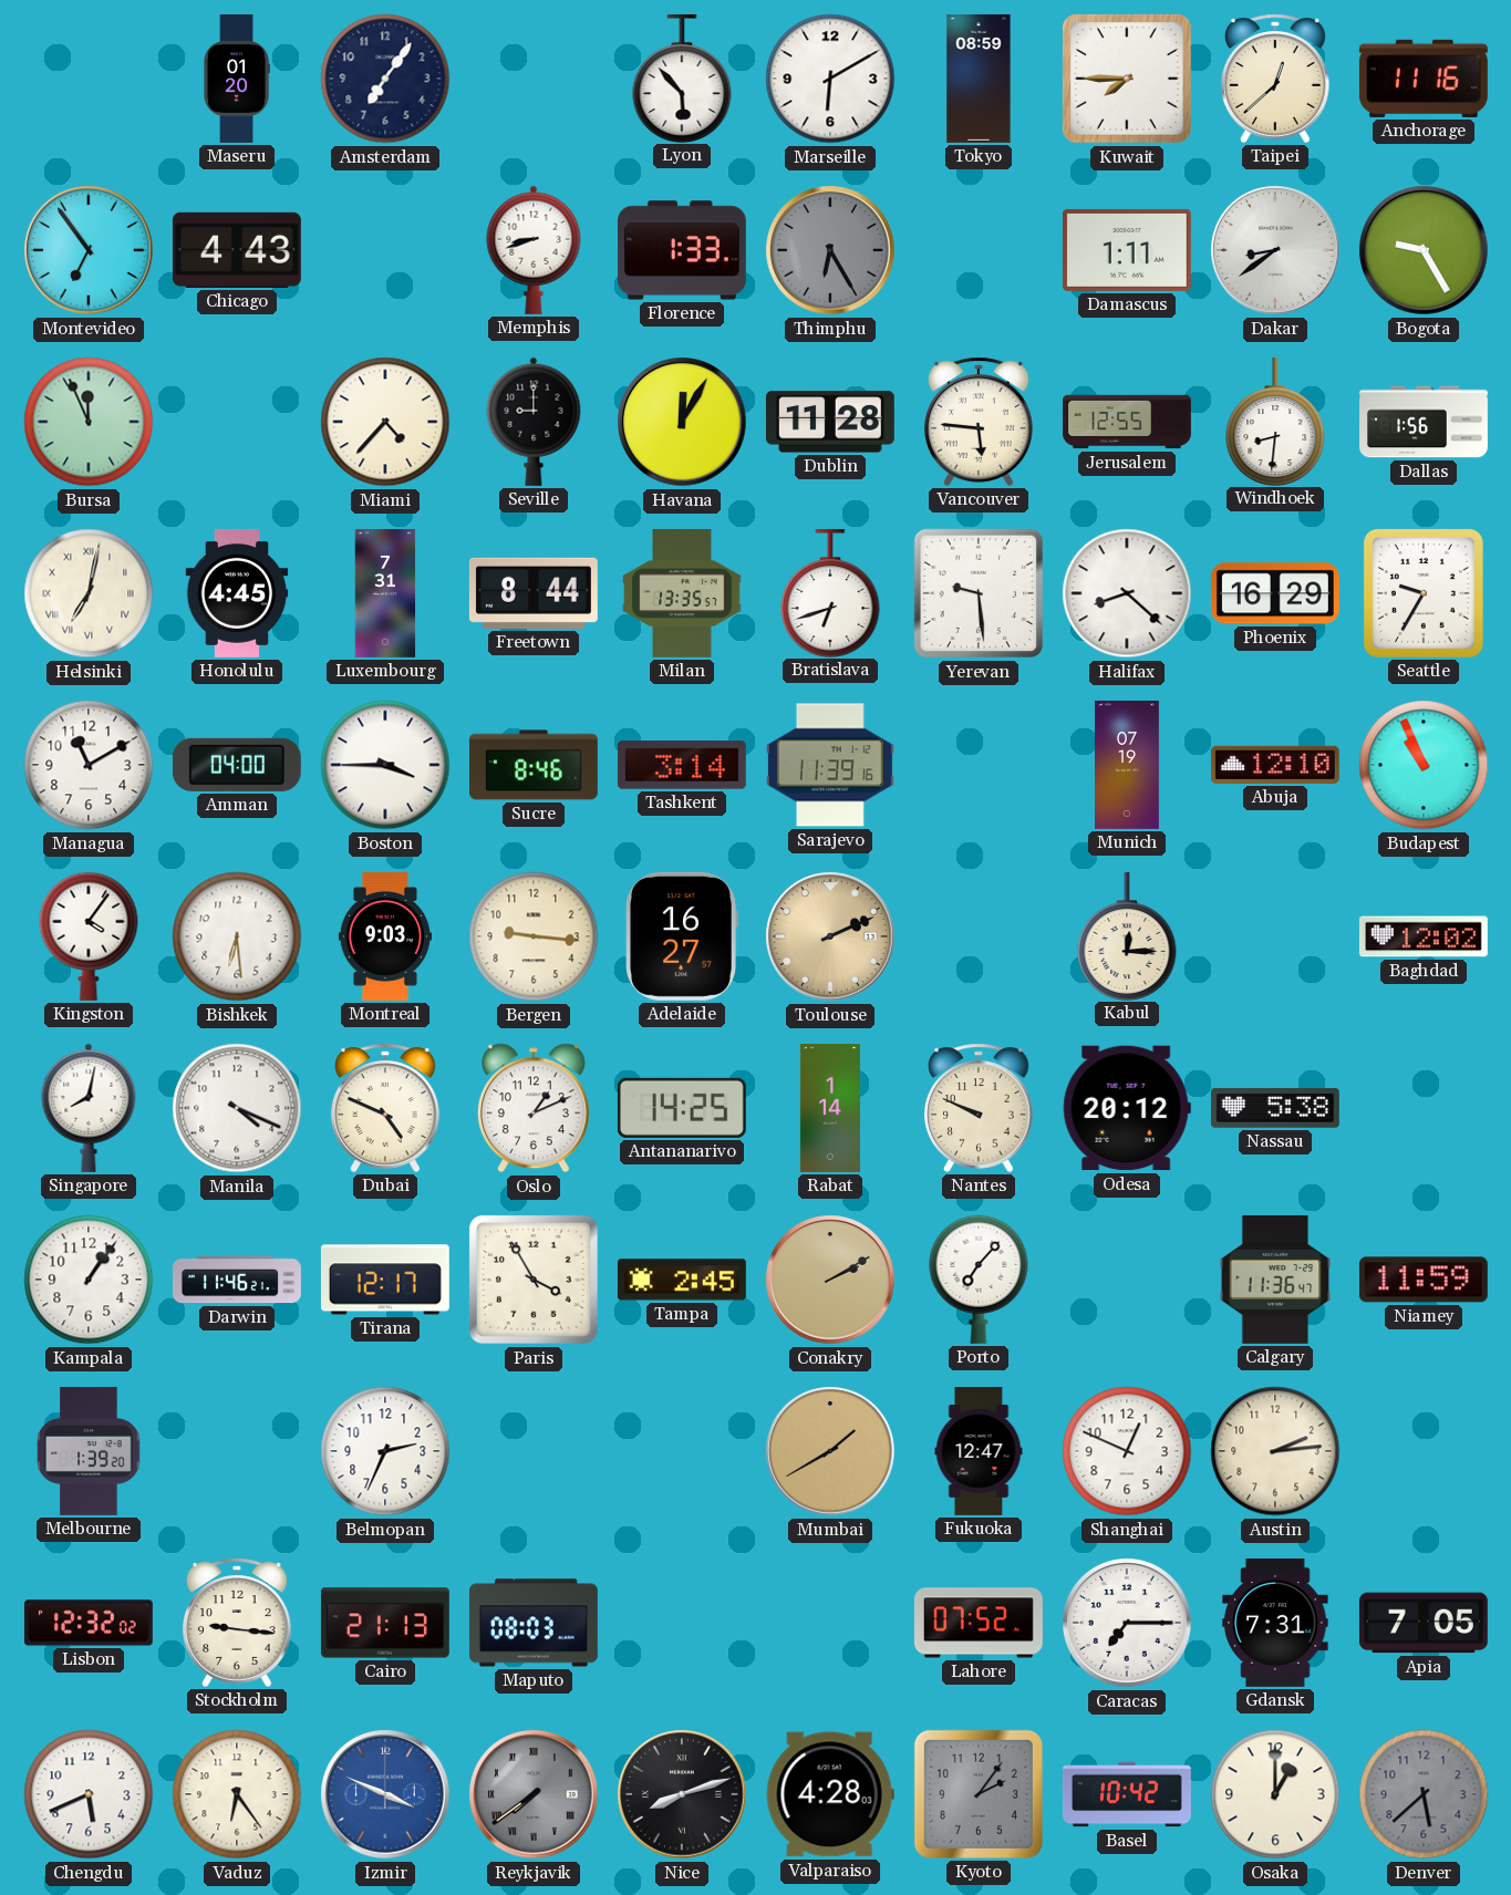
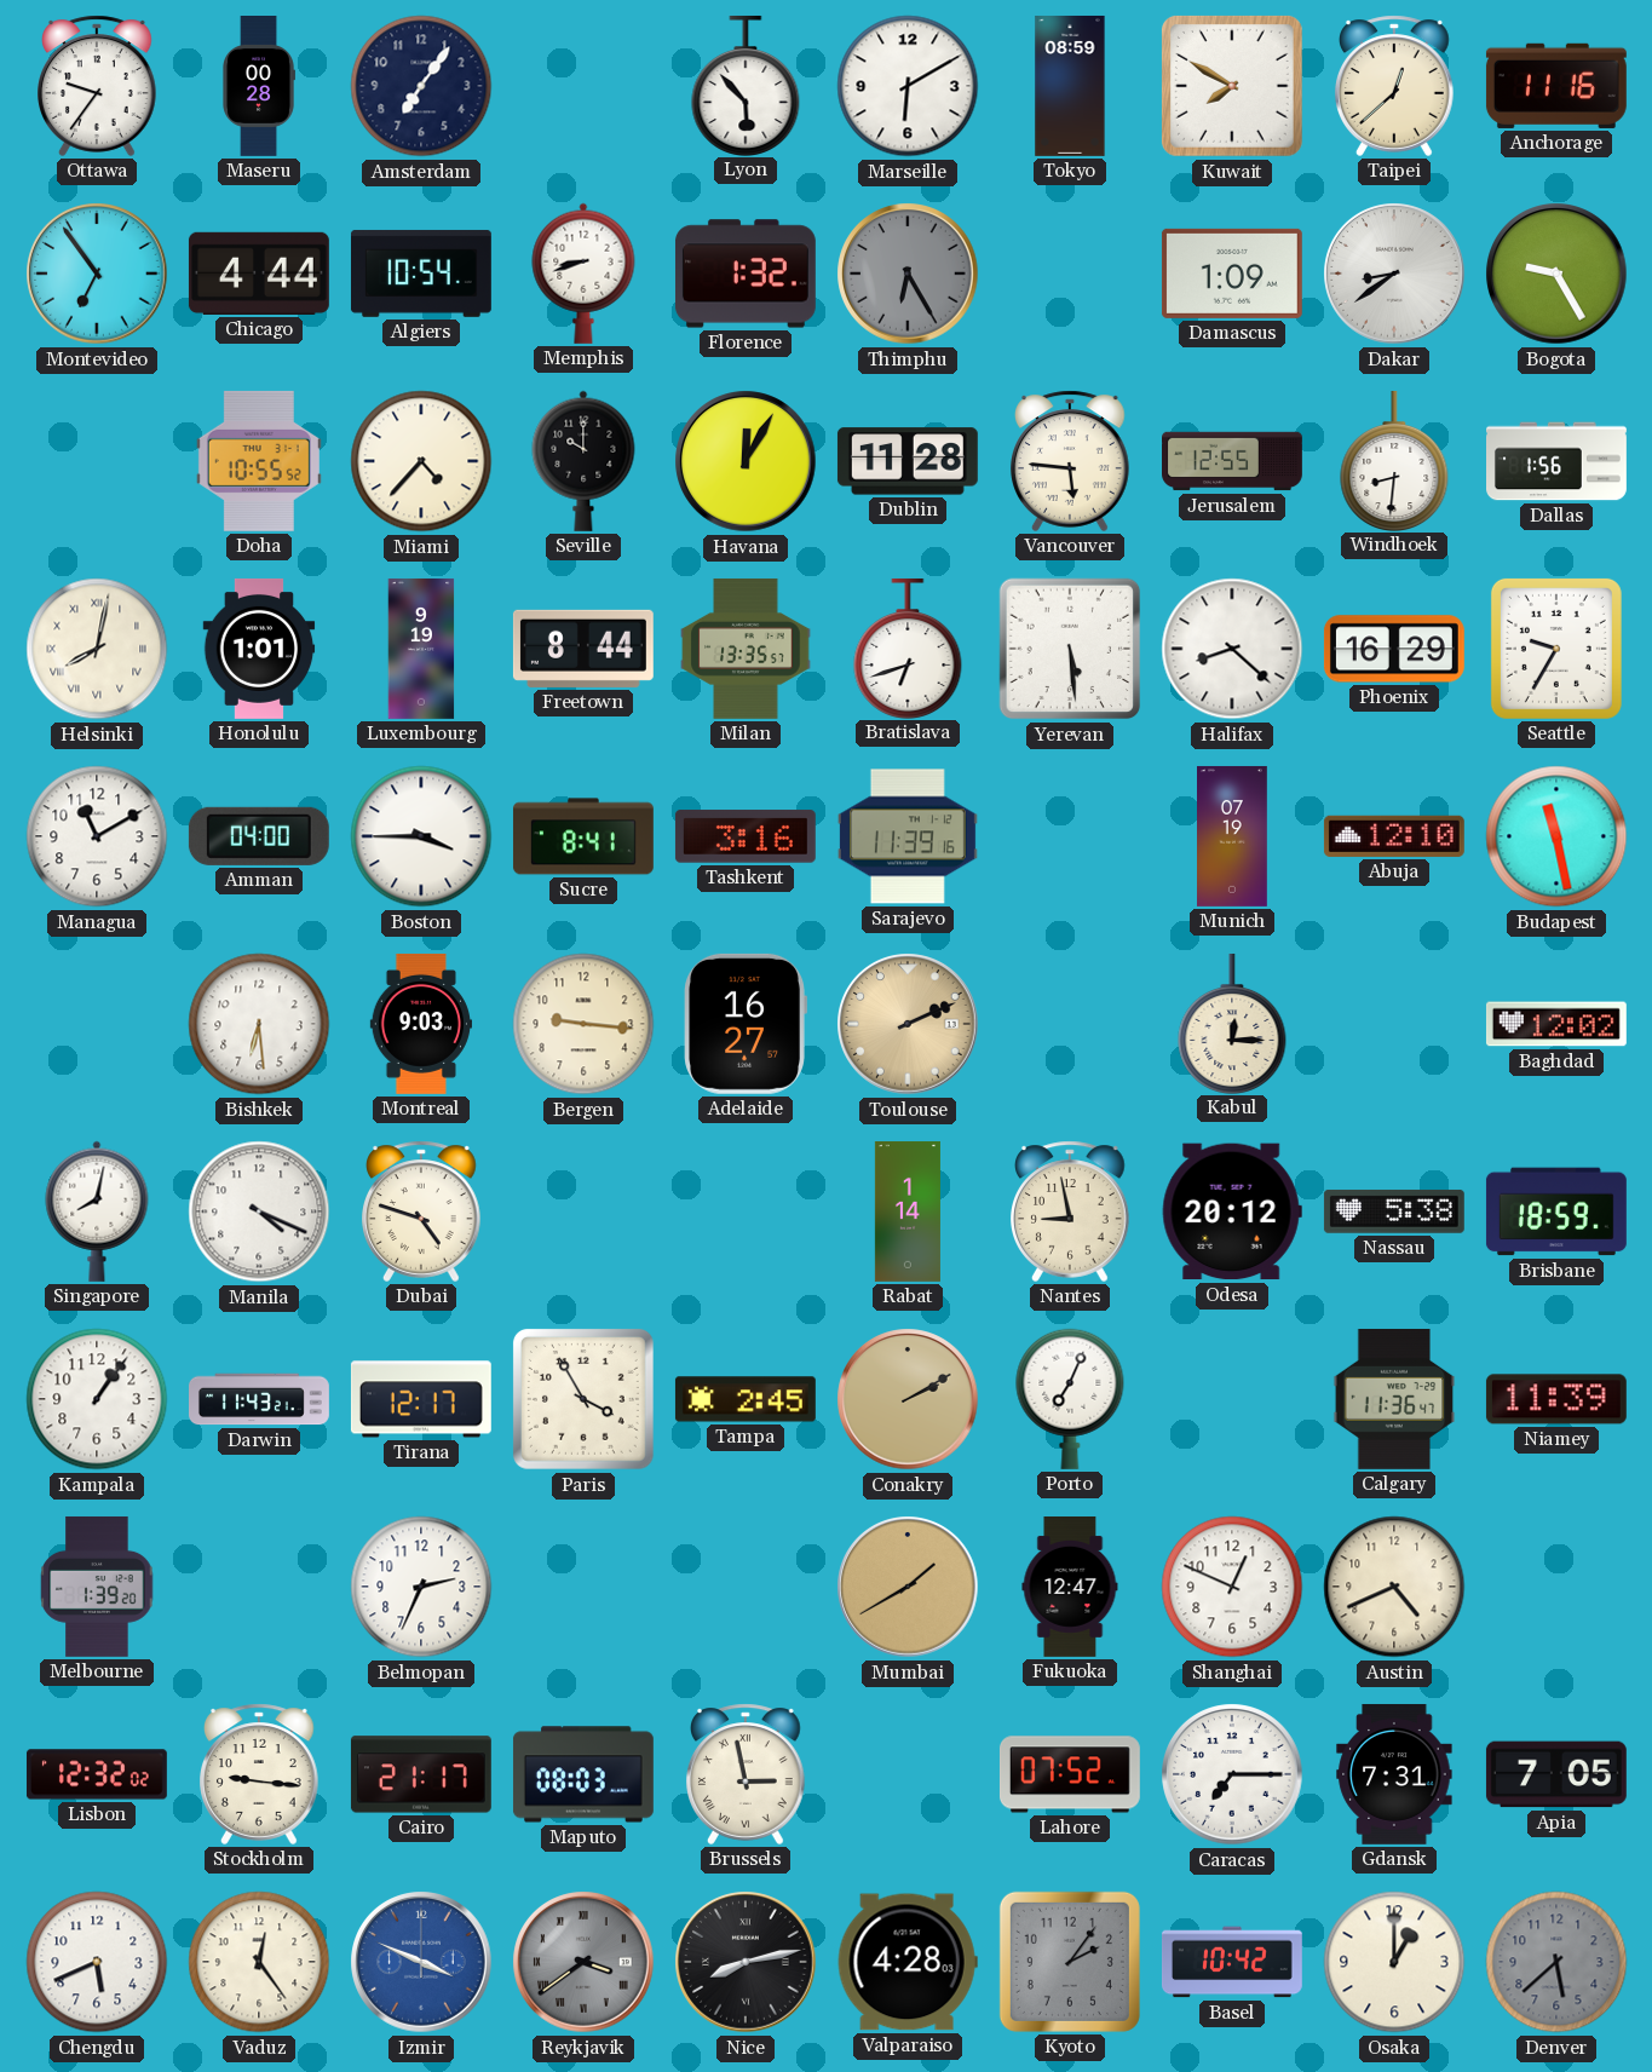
Ottawa: none -> 9:36 (98, 86)
Maseru: 01:20 -> 00:28 (259, 87)
Kuwait: 7:45 -> 7:50 (1232, 86)
Chicago: 4:43 -> 4:44 (259, 274)
Algiers: none -> 10:54 (421, 274)
Florence: 1:33 -> 1:32 (746, 274)
Damascus: 1:11 -> 1:09 (1232, 274)
Bursa: 11:56 -> none (89, 422)
Doha: none -> 10:55 (259, 461)
Seville: 9:00 -> 10:00 (583, 461)
Helsinki: 7:02 -> 8:02 (97, 649)
Honolulu: 4:45 -> 1:01 (259, 649)
Luxembourg: 7:31 -> 9:19 (421, 649)
Yerevan: 9:29 -> 5:29 (1070, 649)
Sucre: 8:46 -> 8:41 (583, 836)
Tashkent: 3:14 -> 3:16 (746, 836)
Budapest: 10:56 -> 11:28 (1556, 836)
Kingston: 4:06 -> none (89, 936)
Dubai: 4:49 -> 4:48 (422, 1211)
Oslo: 1:11 -> none (534, 1108)
Antananarivo: 14:25 -> none (682, 1108)
Nantes: 9:49 -> 8:58 (1071, 1211)
Brisbane: none -> 18:59 (1556, 1211)
Darwin: 11:46 -> 11:43 (260, 1399)
Porto: 7:07 -> 7:04 (1070, 1399)
Niamey: 11:59 -> 11:39 (1556, 1399)
Austin: 2:14 -> 4:41 (1394, 1587)
Cairo: 21:13 -> 21:17 (421, 1774)
Brussels: none -> 2:58 (747, 1774)
Vaduz: 6:24 -> 12:24 (259, 1962)
Reykjavik: 7:39 -> 3:39 (583, 1962)
Nice: 8:12 -> 8:13 (746, 1962)
